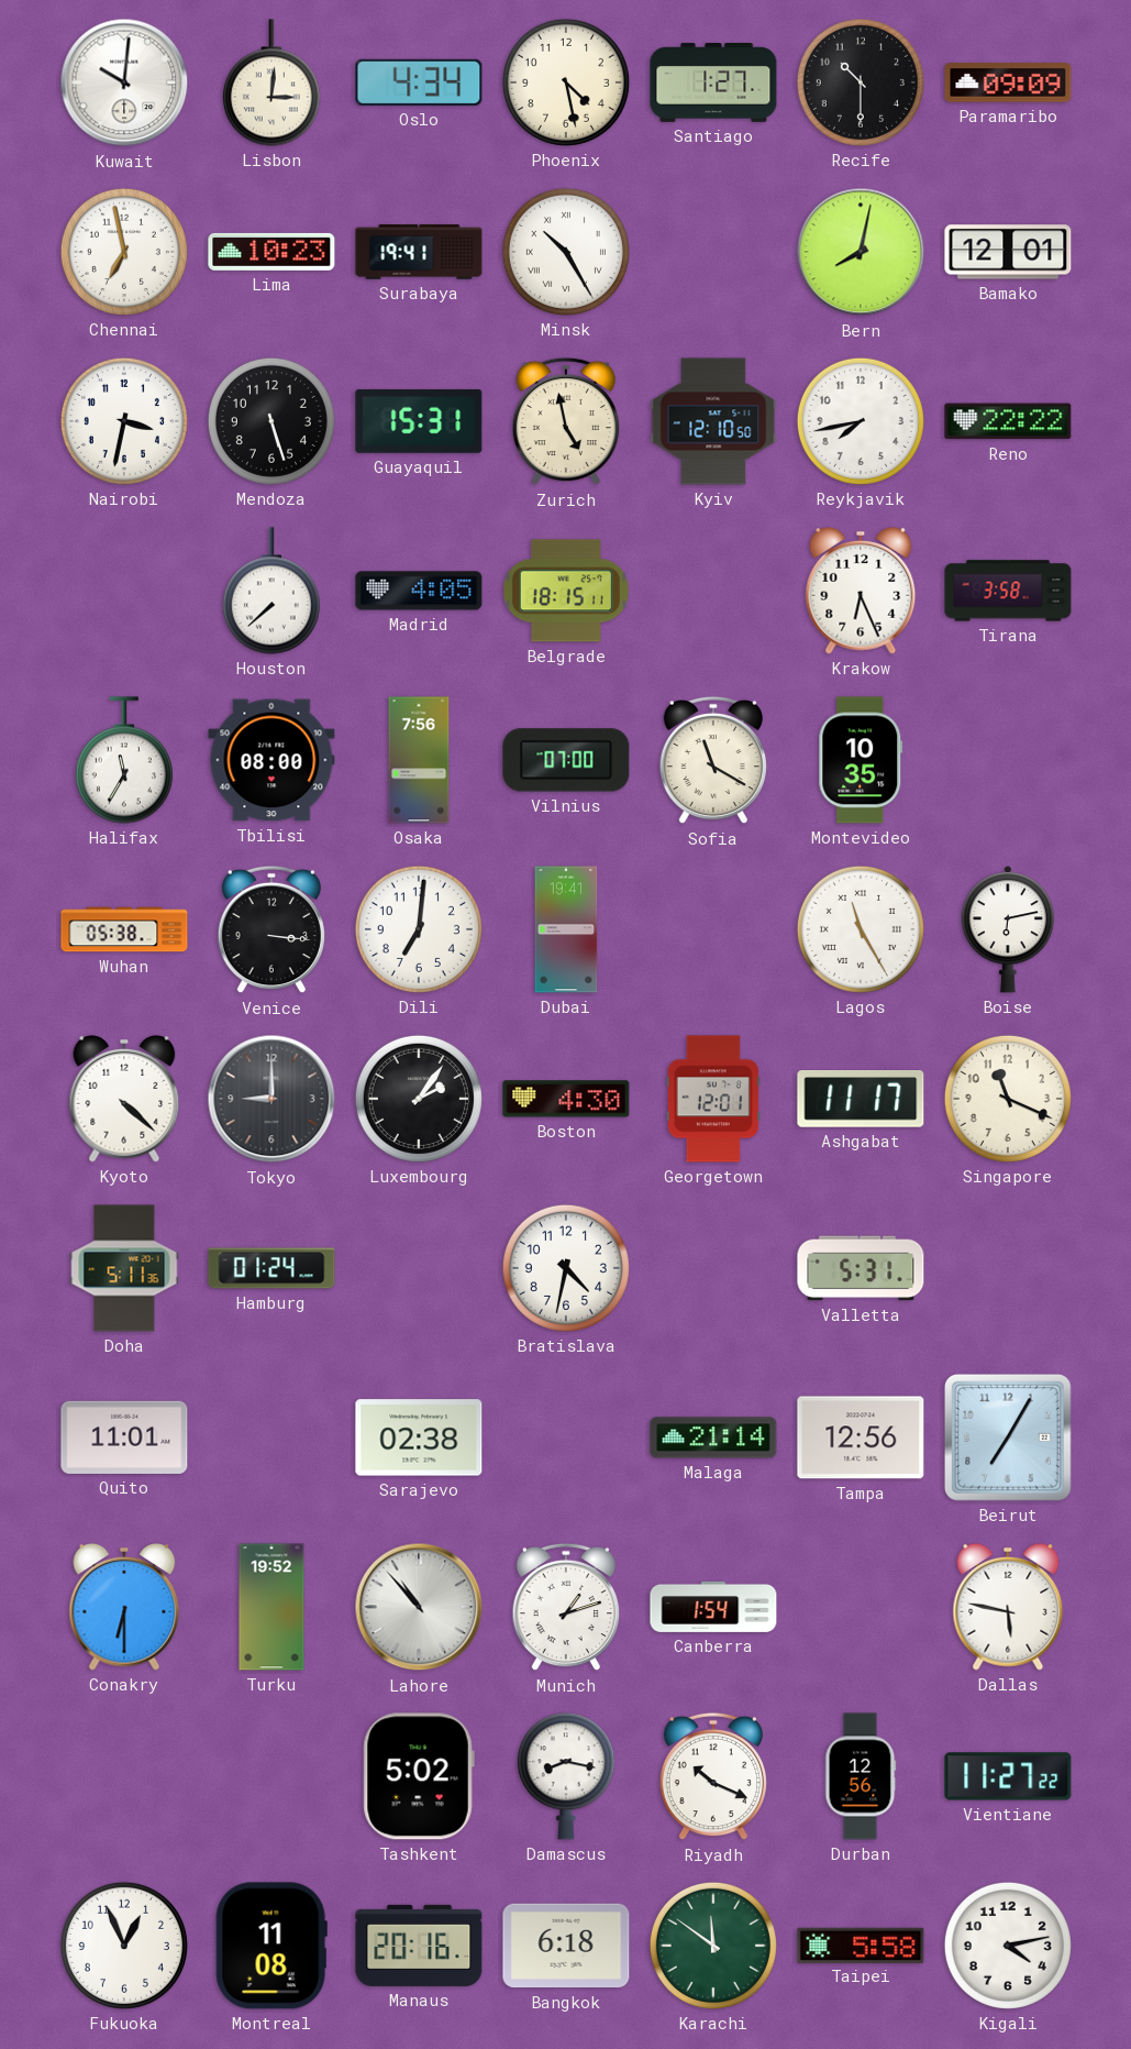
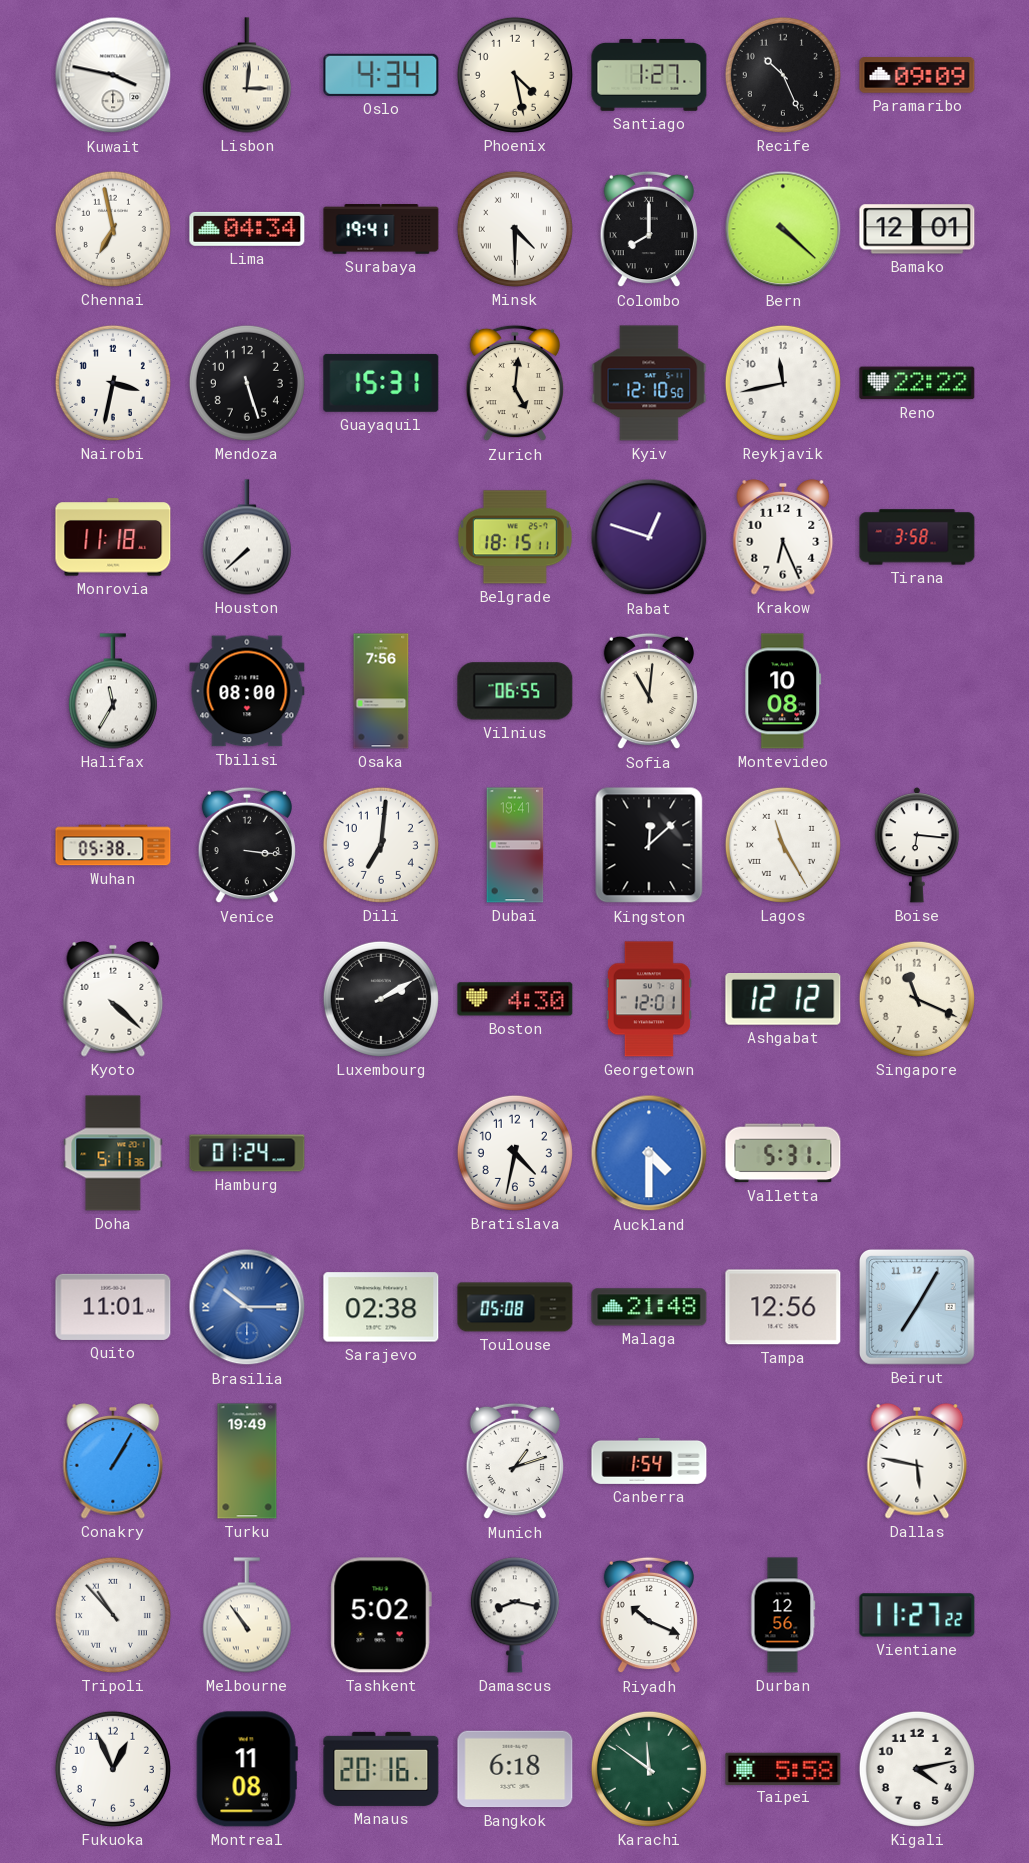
Kuwait: 10:01 -> 3:47 (113, 75)
Recife: 10:30 -> 10:26 (783, 75)
Lima: 10:23 -> 04:34 (247, 229)
Minsk: 10:25 -> 4:30 (515, 229)
Colombo: none -> 8:00 (648, 229)
Bern: 8:02 -> 4:22 (783, 229)
Zurich: 4:58 -> 5:01 (514, 383)
Reykjavik: 7:43 -> 11:43 (783, 383)
Monrovia: none -> 11:18 (113, 537)
Madrid: 4:05 -> none (419, 591)
Rabat: none -> 12:48 (649, 537)
Vilnius: 07:00 -> 06:55 (515, 691)
Sofia: 11:20 -> 11:01 (648, 691)
Montevideo: 10:35 -> 10:08 (783, 691)
Kingston: none -> 12:08 (649, 845)
Boise: 6:13 -> 6:16 (916, 845)
Tokyo: 9:00 -> none (271, 1099)
Luxembourg: 2:06 -> 2:10 (381, 999)
Ashgabat: 11:17 -> 12:12 (783, 1000)
Auckland: none -> 4:30 (649, 1153)
Brasilia: none -> 10:15 (247, 1307)
Toulouse: none -> 05:08 (515, 1307)
Malaga: 21:14 -> 21:48 (649, 1307)
Conakry: 6:30 -> 1:05 (113, 1461)
Turku: 19:52 -> 19:49 (247, 1461)
Lahore: 10:53 -> none (419, 1607)
Tripoli: none -> 10:53 (113, 1615)
Melbourne: none -> 10:54 (247, 1615)
